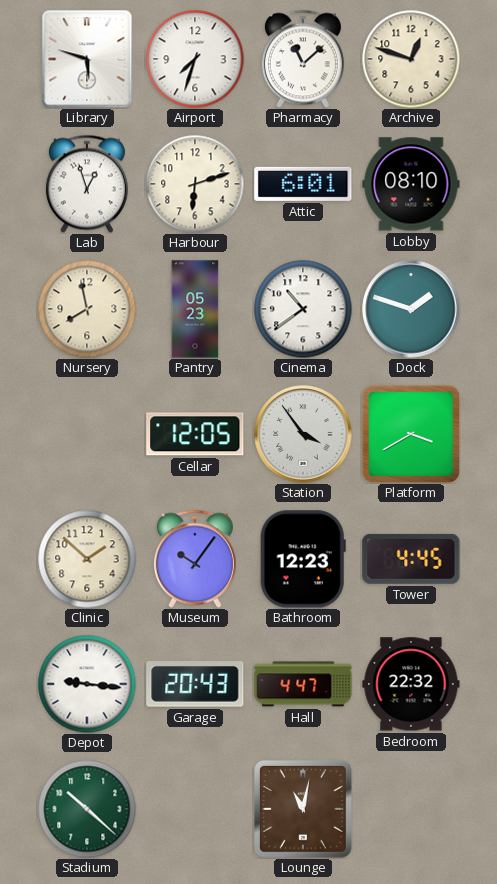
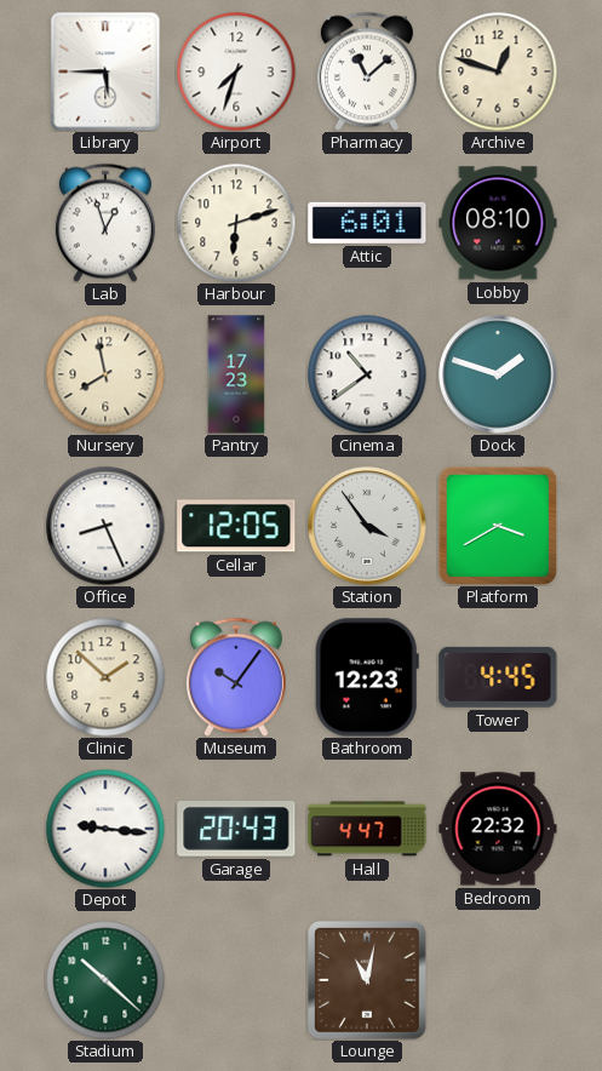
Library: 5:48 -> 5:45 (105, 71)
Pantry: 05:23 -> 17:23 (236, 374)
Office: none -> 8:26 (105, 526)
